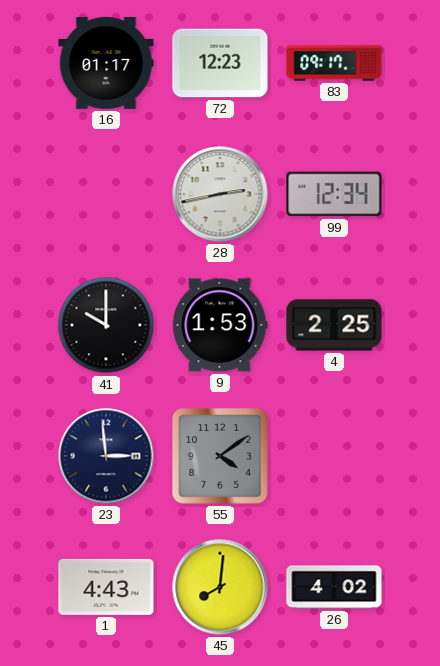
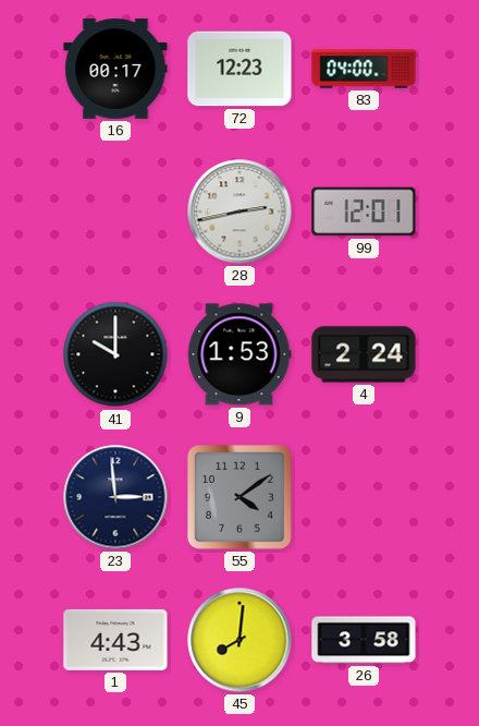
16: 01:17 -> 00:17 (115, 69)
83: 09:17 -> 04:00 (364, 69)
99: 12:34 -> 12:01 (364, 211)
4: 2:25 -> 2:24 (364, 354)
26: 4:02 -> 3:58 (364, 640)
